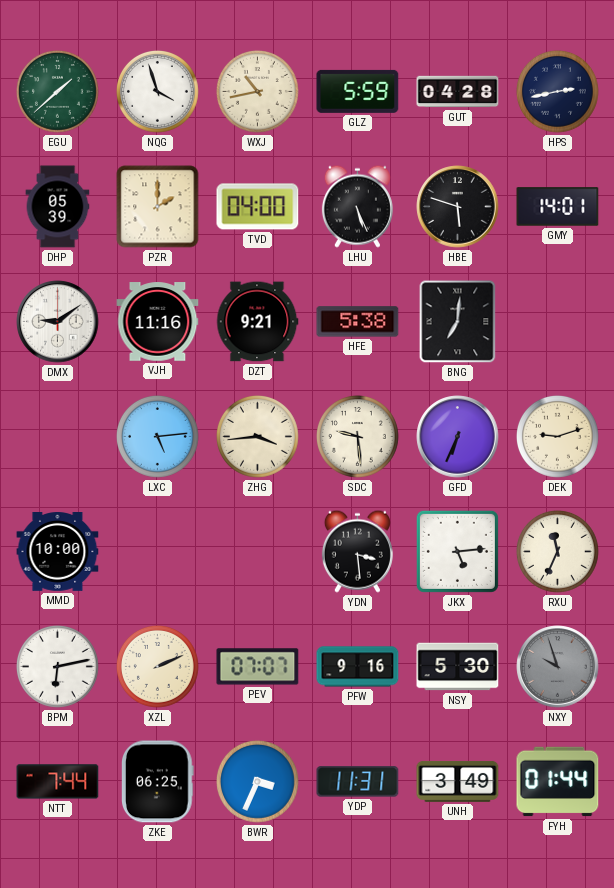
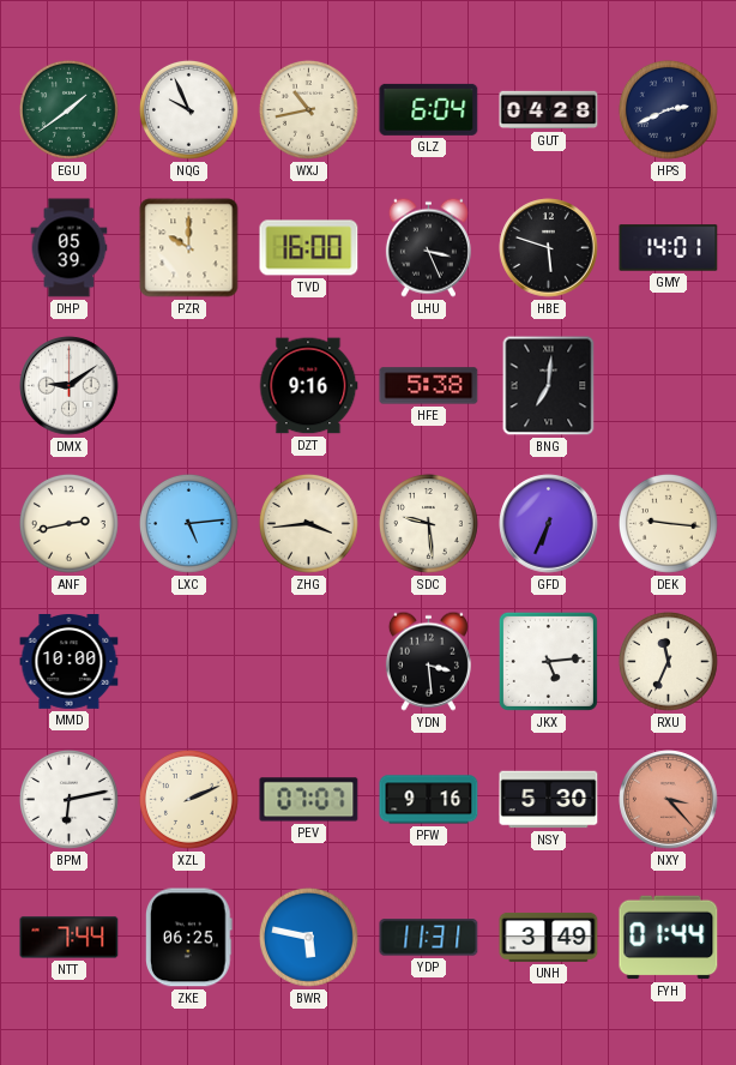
EGU: 1:38 -> 1:39 (70, 110)
NQG: 3:57 -> 9:56 (189, 110)
GLZ: 5:59 -> 6:04 (429, 109)
HPS: 2:43 -> 2:41 (669, 110)
PZR: 2:00 -> 10:00 (189, 248)
TVD: 04:00 -> 16:00 (309, 248)
LHU: 5:26 -> 3:26 (428, 247)
VJH: 11:16 -> none (158, 322)
DZT: 9:21 -> 9:16 (309, 386)
ANF: none -> 2:43 (70, 524)
DEK: 9:12 -> 9:16 (669, 524)
NXY: 9:57 -> 3:23 (669, 800)
NXY dial: grey -> salmon (669, 800)
BWR: 3:34 -> 5:47 (309, 938)
